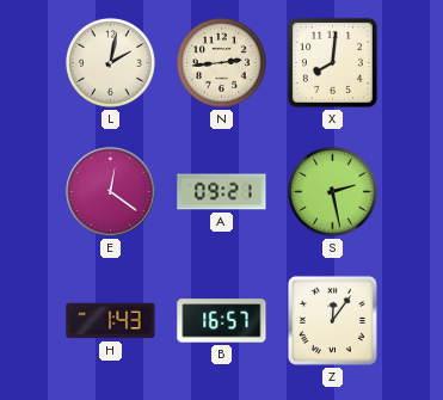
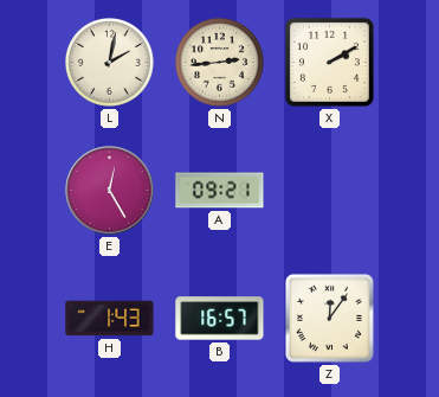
X: 8:01 -> 2:10 (329, 62)
E: 12:21 -> 12:25 (110, 191)
S: 2:28 -> none (333, 192)
